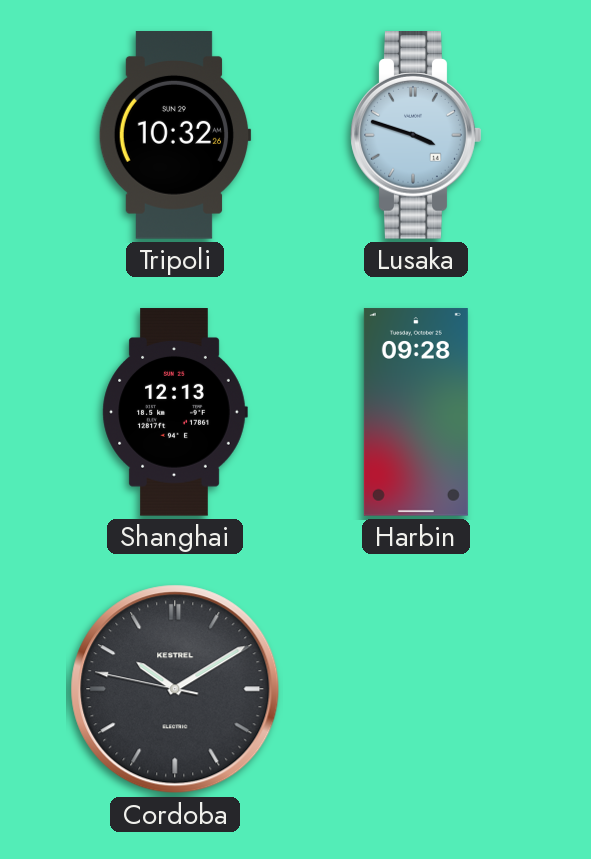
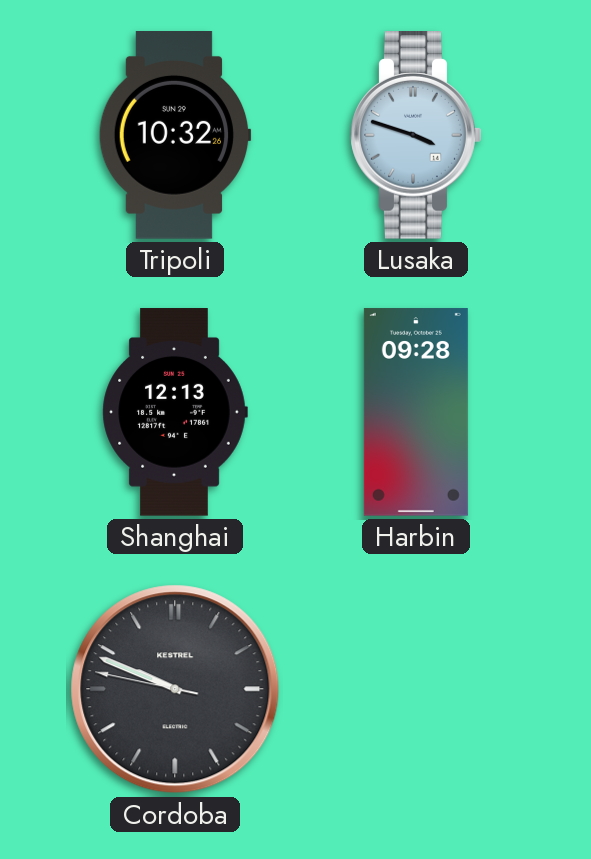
Cordoba: 10:09 -> 9:48 (175, 689)
